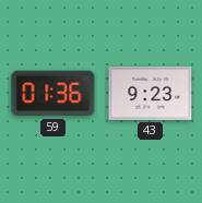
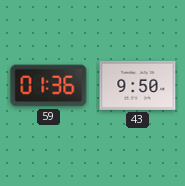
43: 9:23 -> 9:50 (138, 85)
